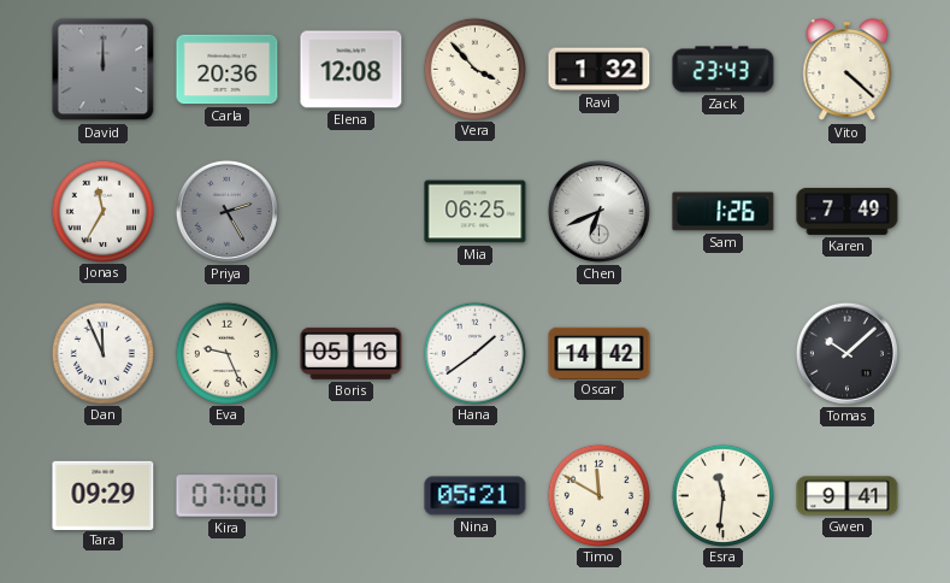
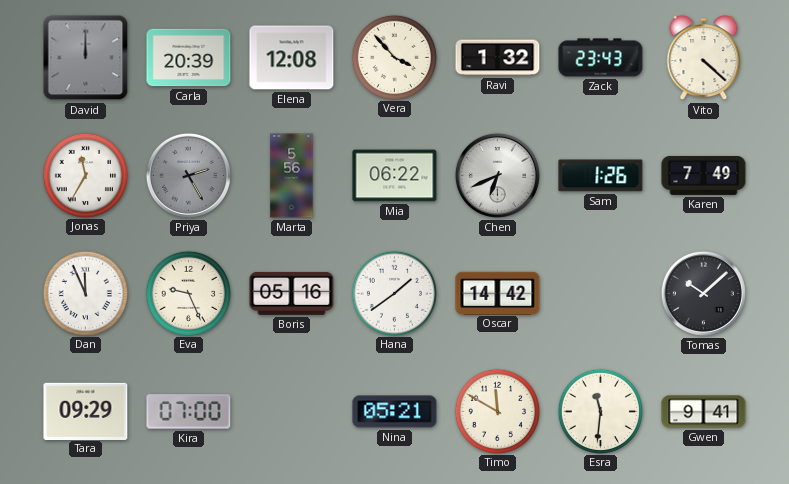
Carla: 20:36 -> 20:39 (189, 58)
Marta: none -> 5:56 (292, 176)
Mia: 06:25 -> 06:22 (395, 176)
